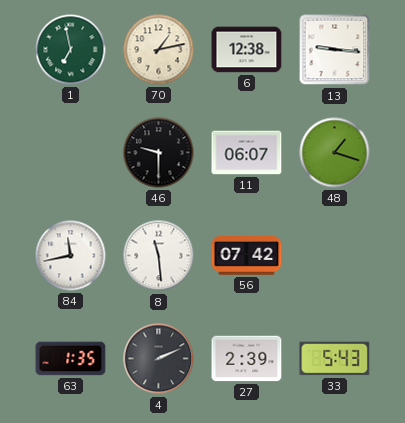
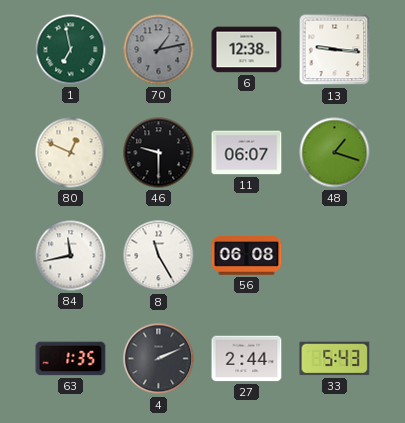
70 dial: cream -> grey (159, 50)
80: none -> 12:49 (71, 153)
8: 11:29 -> 11:25 (159, 256)
56: 07:42 -> 06:08 (247, 256)
27: 2:39 -> 2:44 (247, 359)
